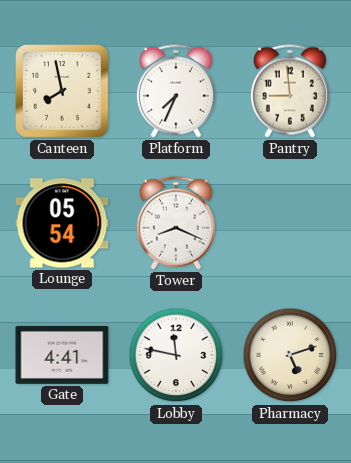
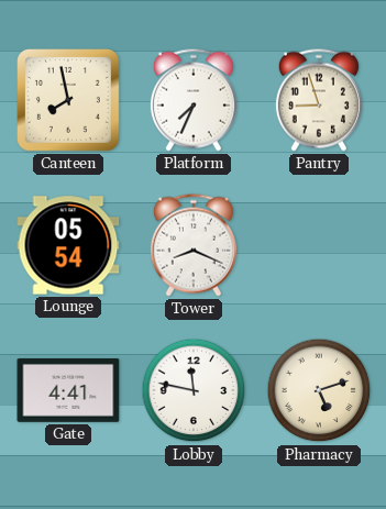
Pantry: 8:59 -> 8:57 (319, 100)
